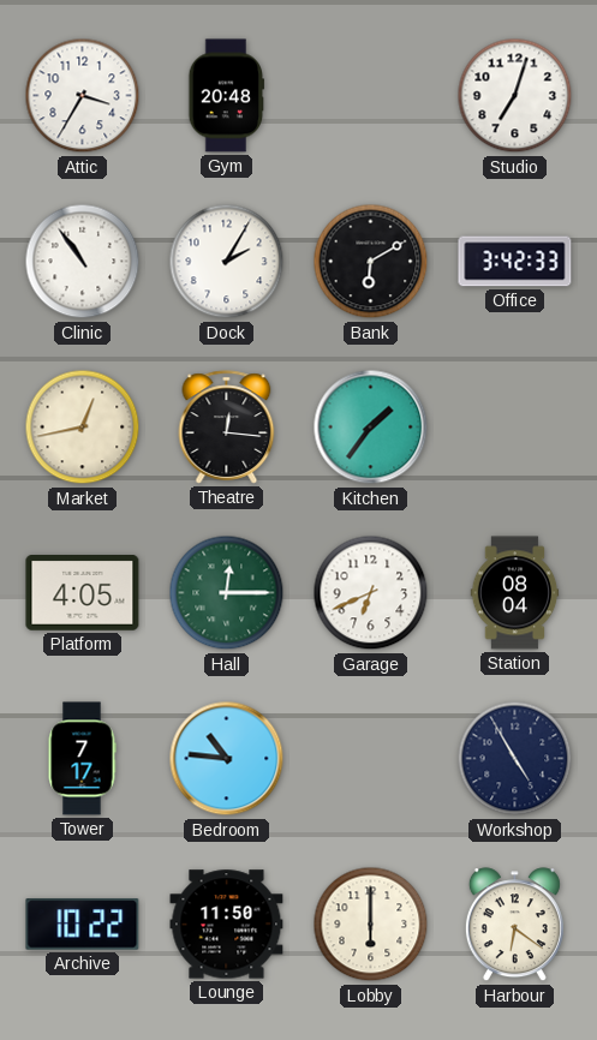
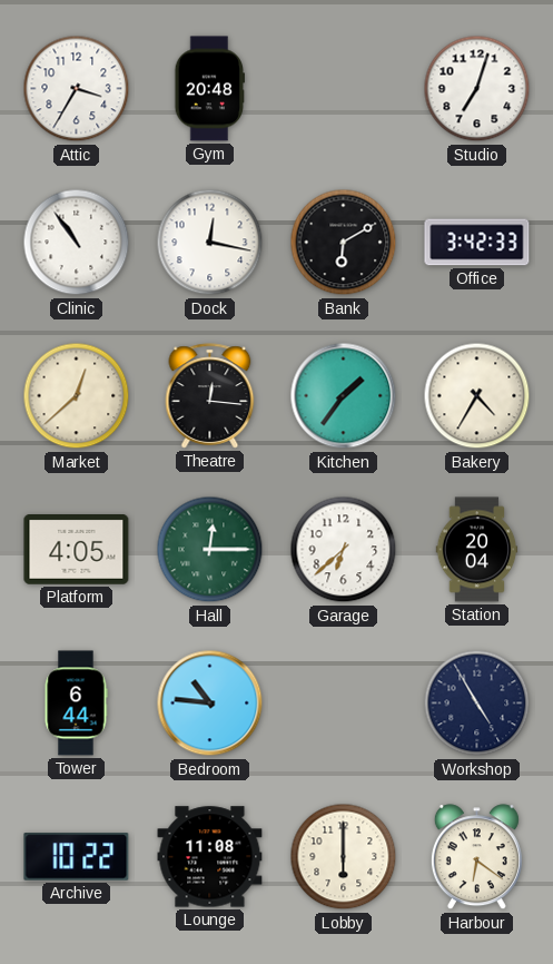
Dock: 2:05 -> 12:17 (210, 243)
Market: 12:43 -> 12:38 (77, 396)
Bakery: none -> 4:35 (477, 396)
Garage: 6:41 -> 6:38 (344, 550)
Station: 08:04 -> 20:04 (477, 550)
Tower: 7:17 -> 6:44 (76, 704)
Lounge: 11:50 -> 11:08 (210, 857)
